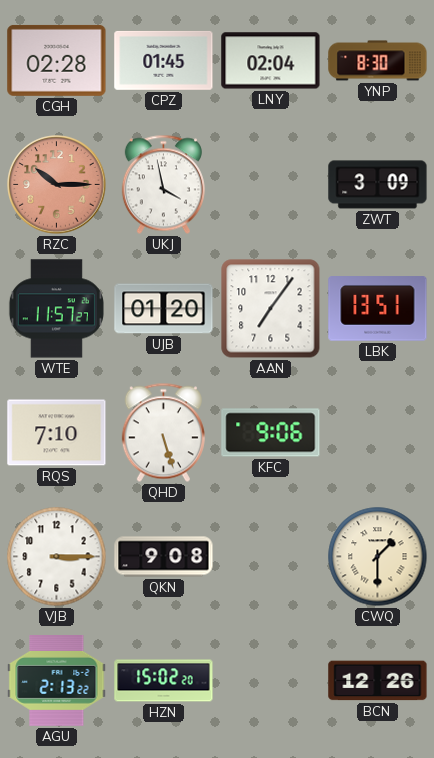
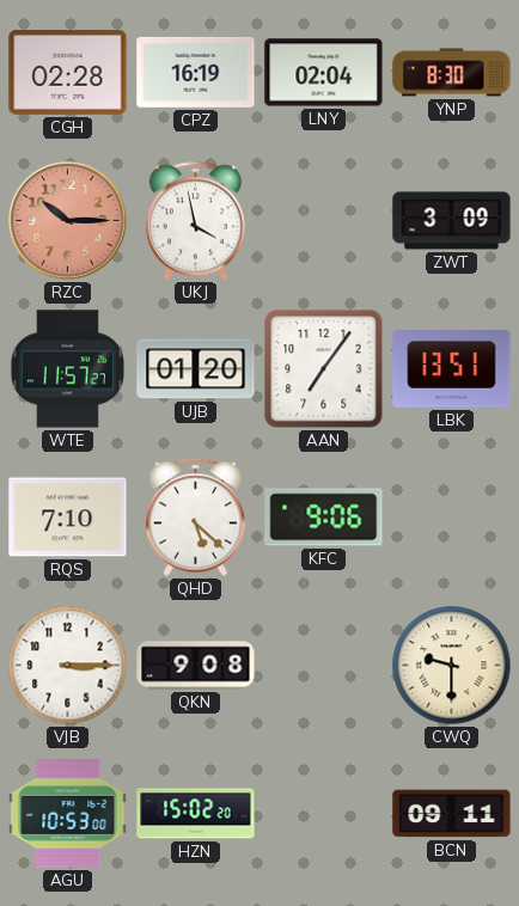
CPZ: 01:45 -> 16:19 (196, 72)
QHD: 5:27 -> 5:22 (195, 518)
CWQ: 1:30 -> 9:30 (452, 666)
AGU: 2:13 -> 10:53 (68, 814)
BCN: 12:26 -> 09:11 (452, 814)
